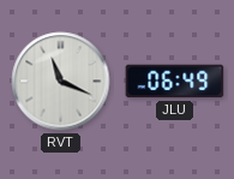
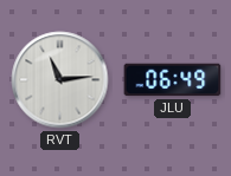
RVT: 11:19 -> 11:14 (60, 80)
